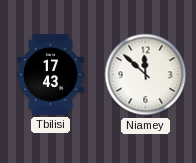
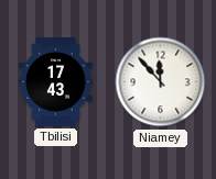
Niamey: 11:52 -> 11:53 (161, 82)
